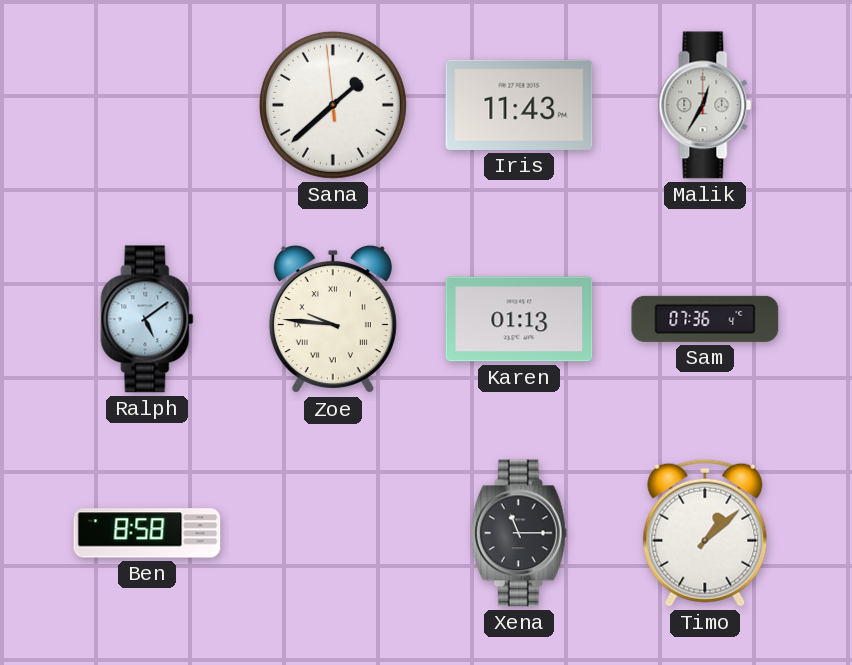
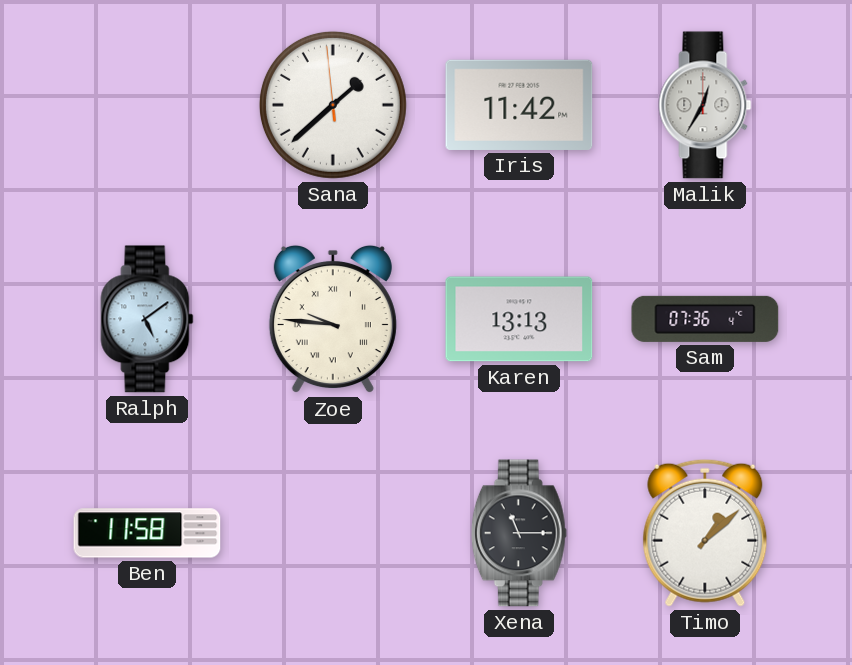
Iris: 11:43 -> 11:42 (519, 105)
Karen: 01:13 -> 13:13 (519, 319)
Ben: 8:58 -> 11:58 (147, 533)
